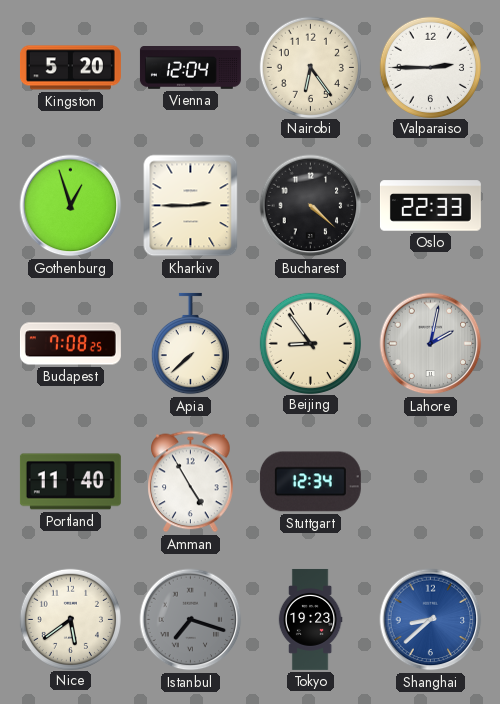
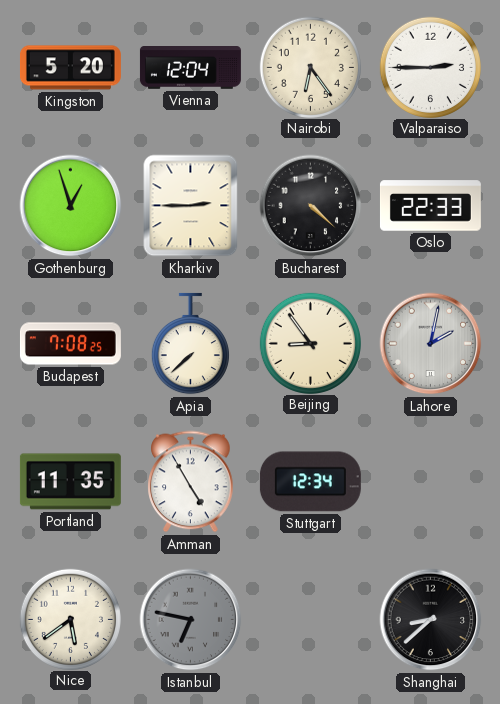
Portland: 11:40 -> 11:35 (70, 482)
Istanbul: 7:18 -> 6:47 (191, 620)
Tokyo: 19:23 -> none (310, 619)
Shanghai dial: blue -> black (431, 620)
